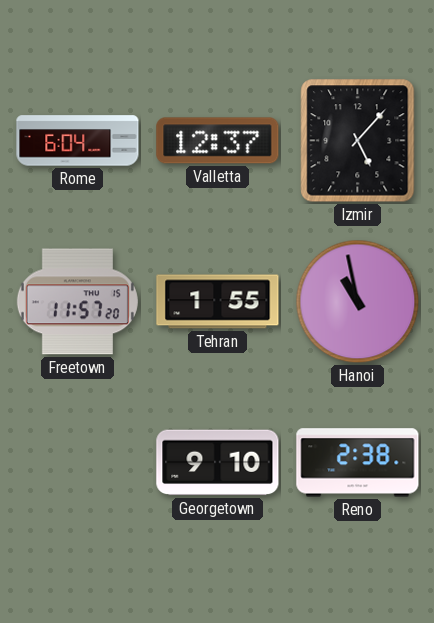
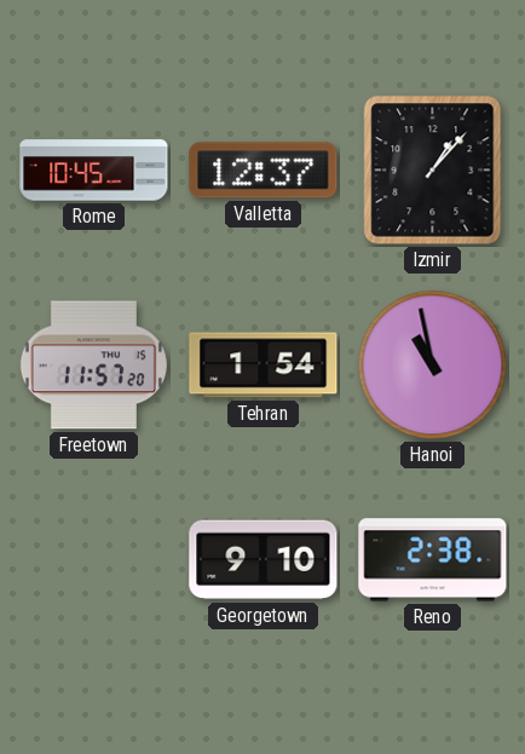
Rome: 6:04 -> 10:45 (94, 171)
Izmir: 5:07 -> 1:07 (433, 171)
Tehran: 1:55 -> 1:54 (264, 366)
